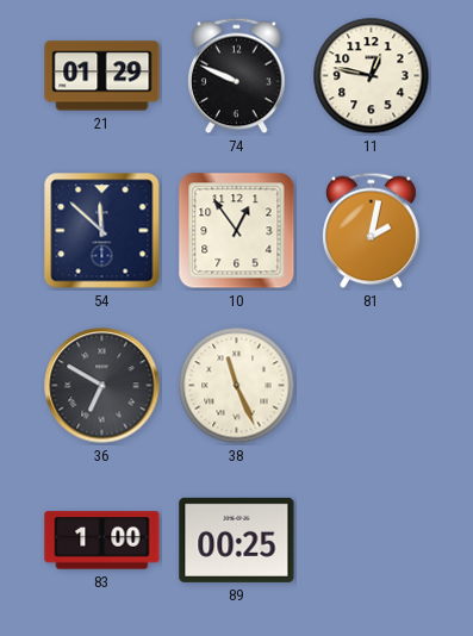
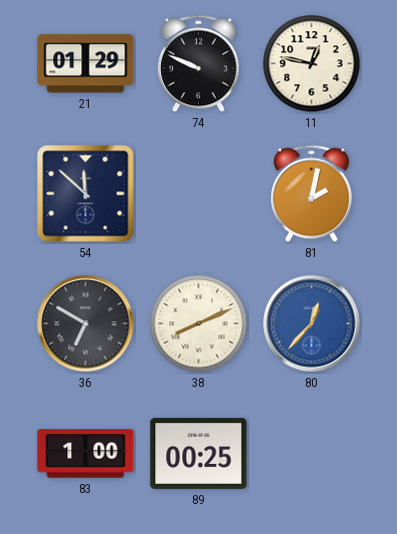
10: 12:54 -> none (237, 231)
38: 11:26 -> 8:11 (199, 324)
80: none -> 12:37 (312, 324)
